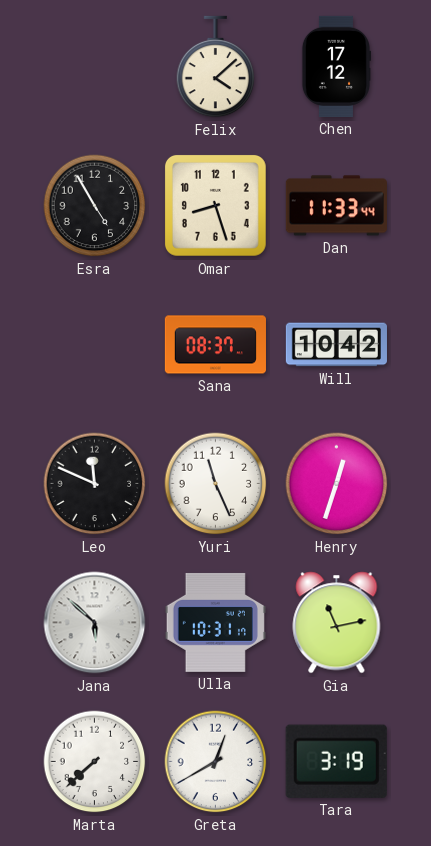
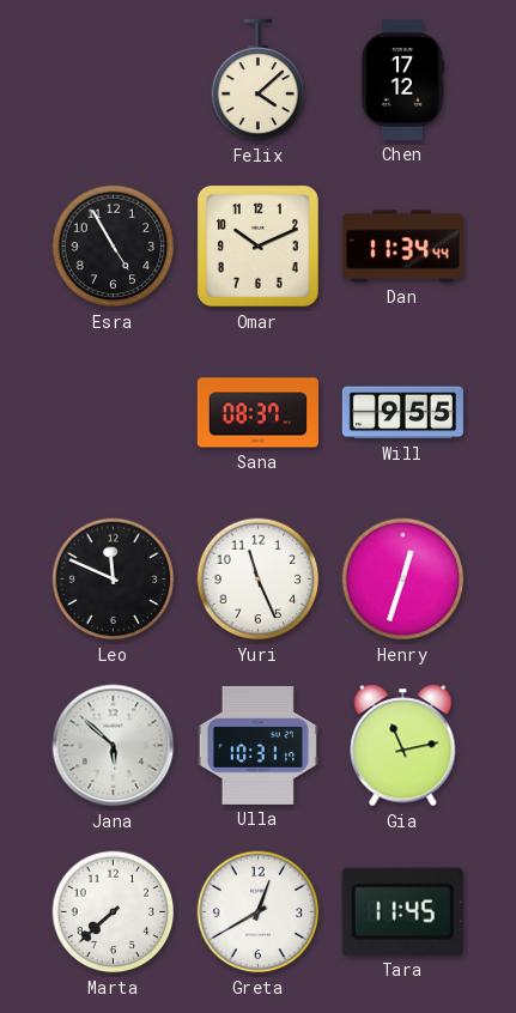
Omar: 8:27 -> 10:11 (257, 245)
Dan: 11:33 -> 11:34 (402, 247)
Will: 10:42 -> 9:55 (402, 413)
Tara: 3:19 -> 11:45 (402, 911)
